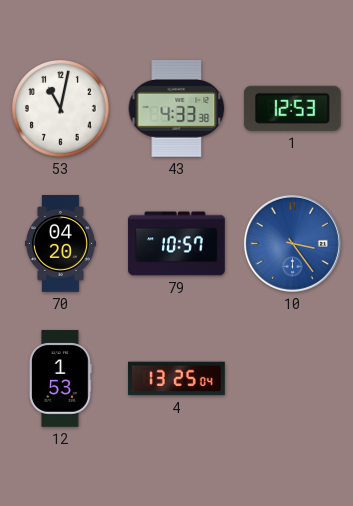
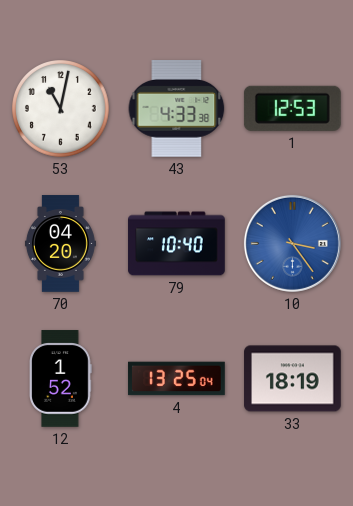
79: 10:57 -> 10:40 (177, 244)
12: 1:53 -> 1:52 (61, 379)
33: none -> 18:19 (293, 379)
